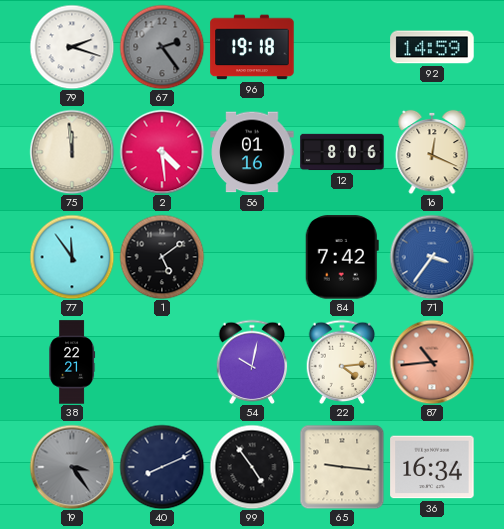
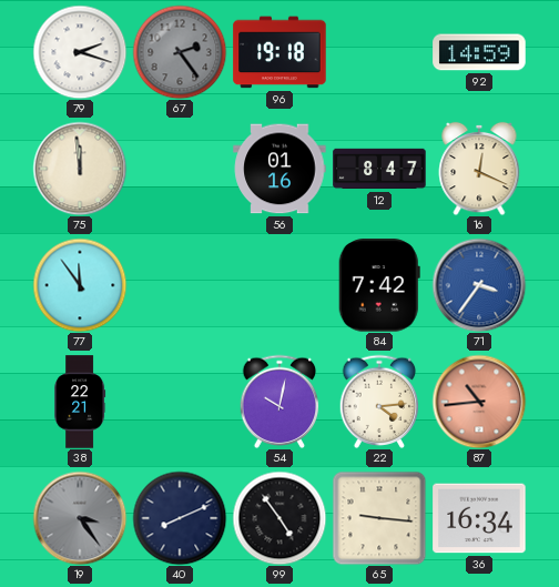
2: 4:29 -> none (162, 152)
12: 8:06 -> 8:47 (379, 169)
1: 5:09 -> none (162, 257)
